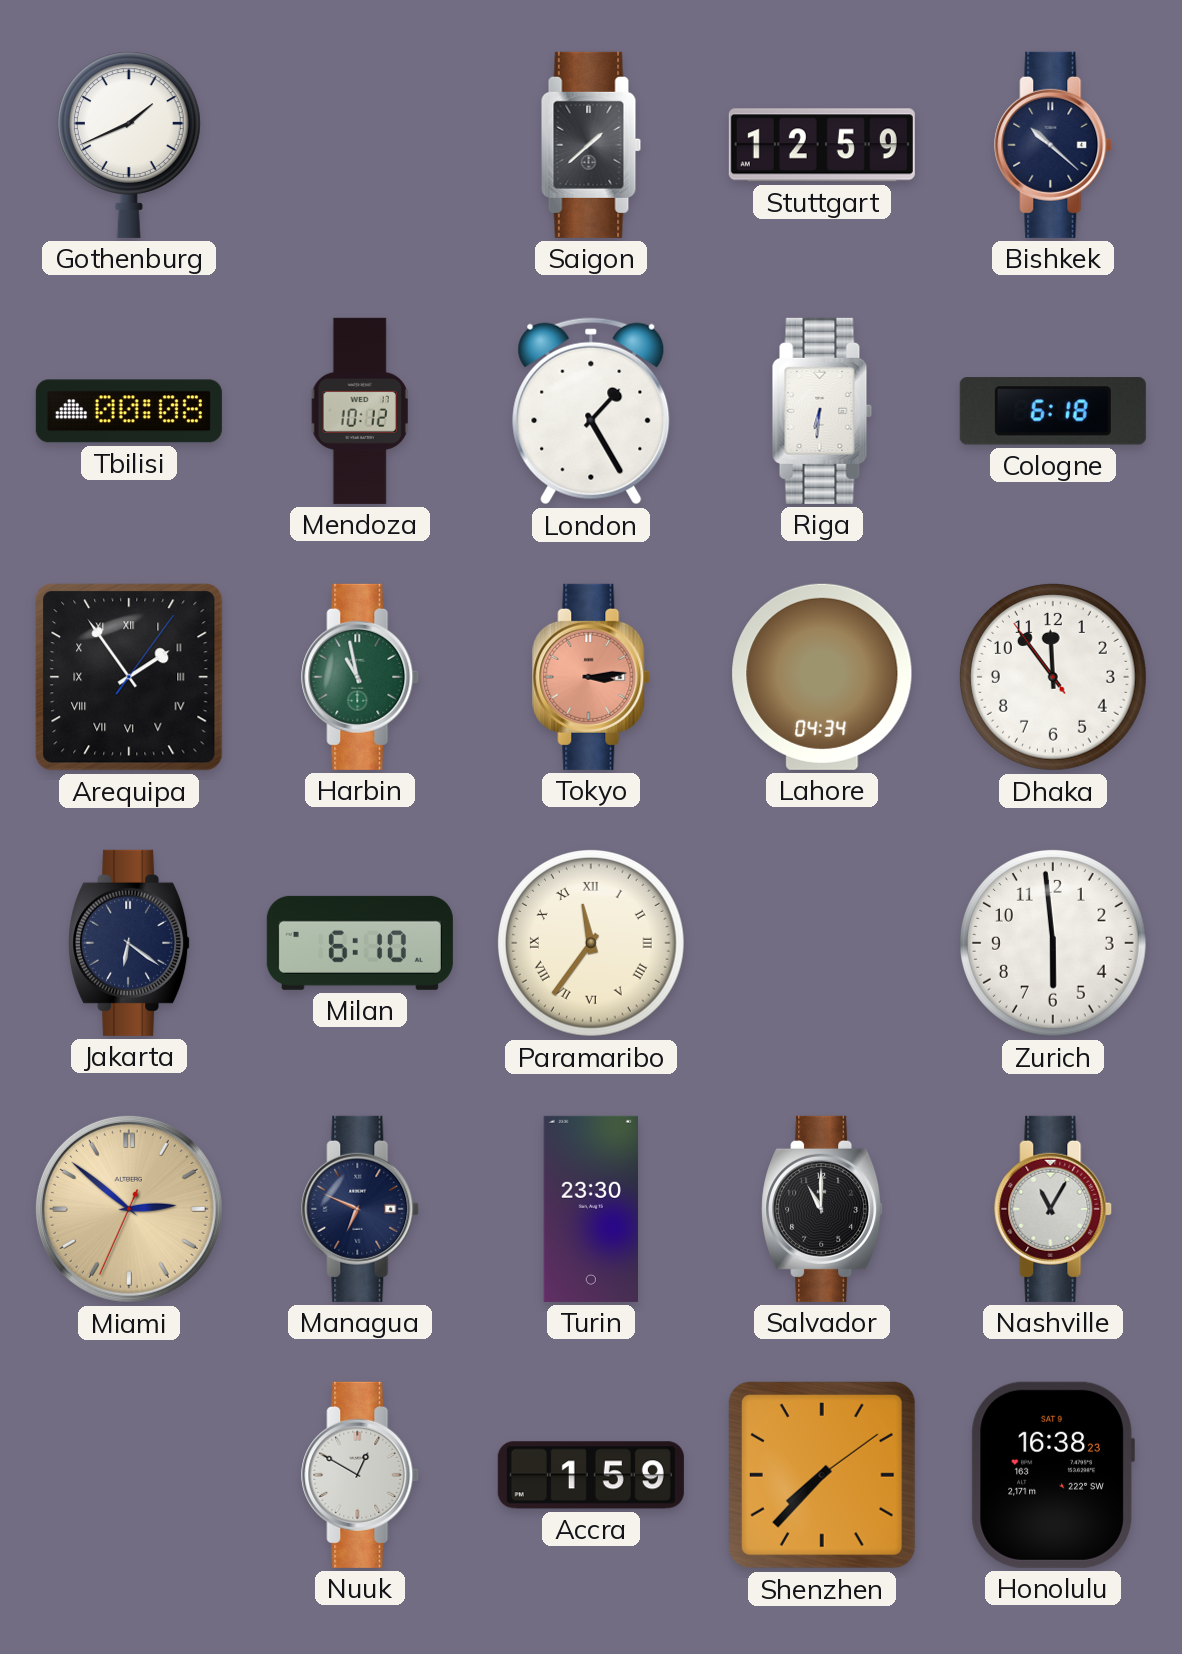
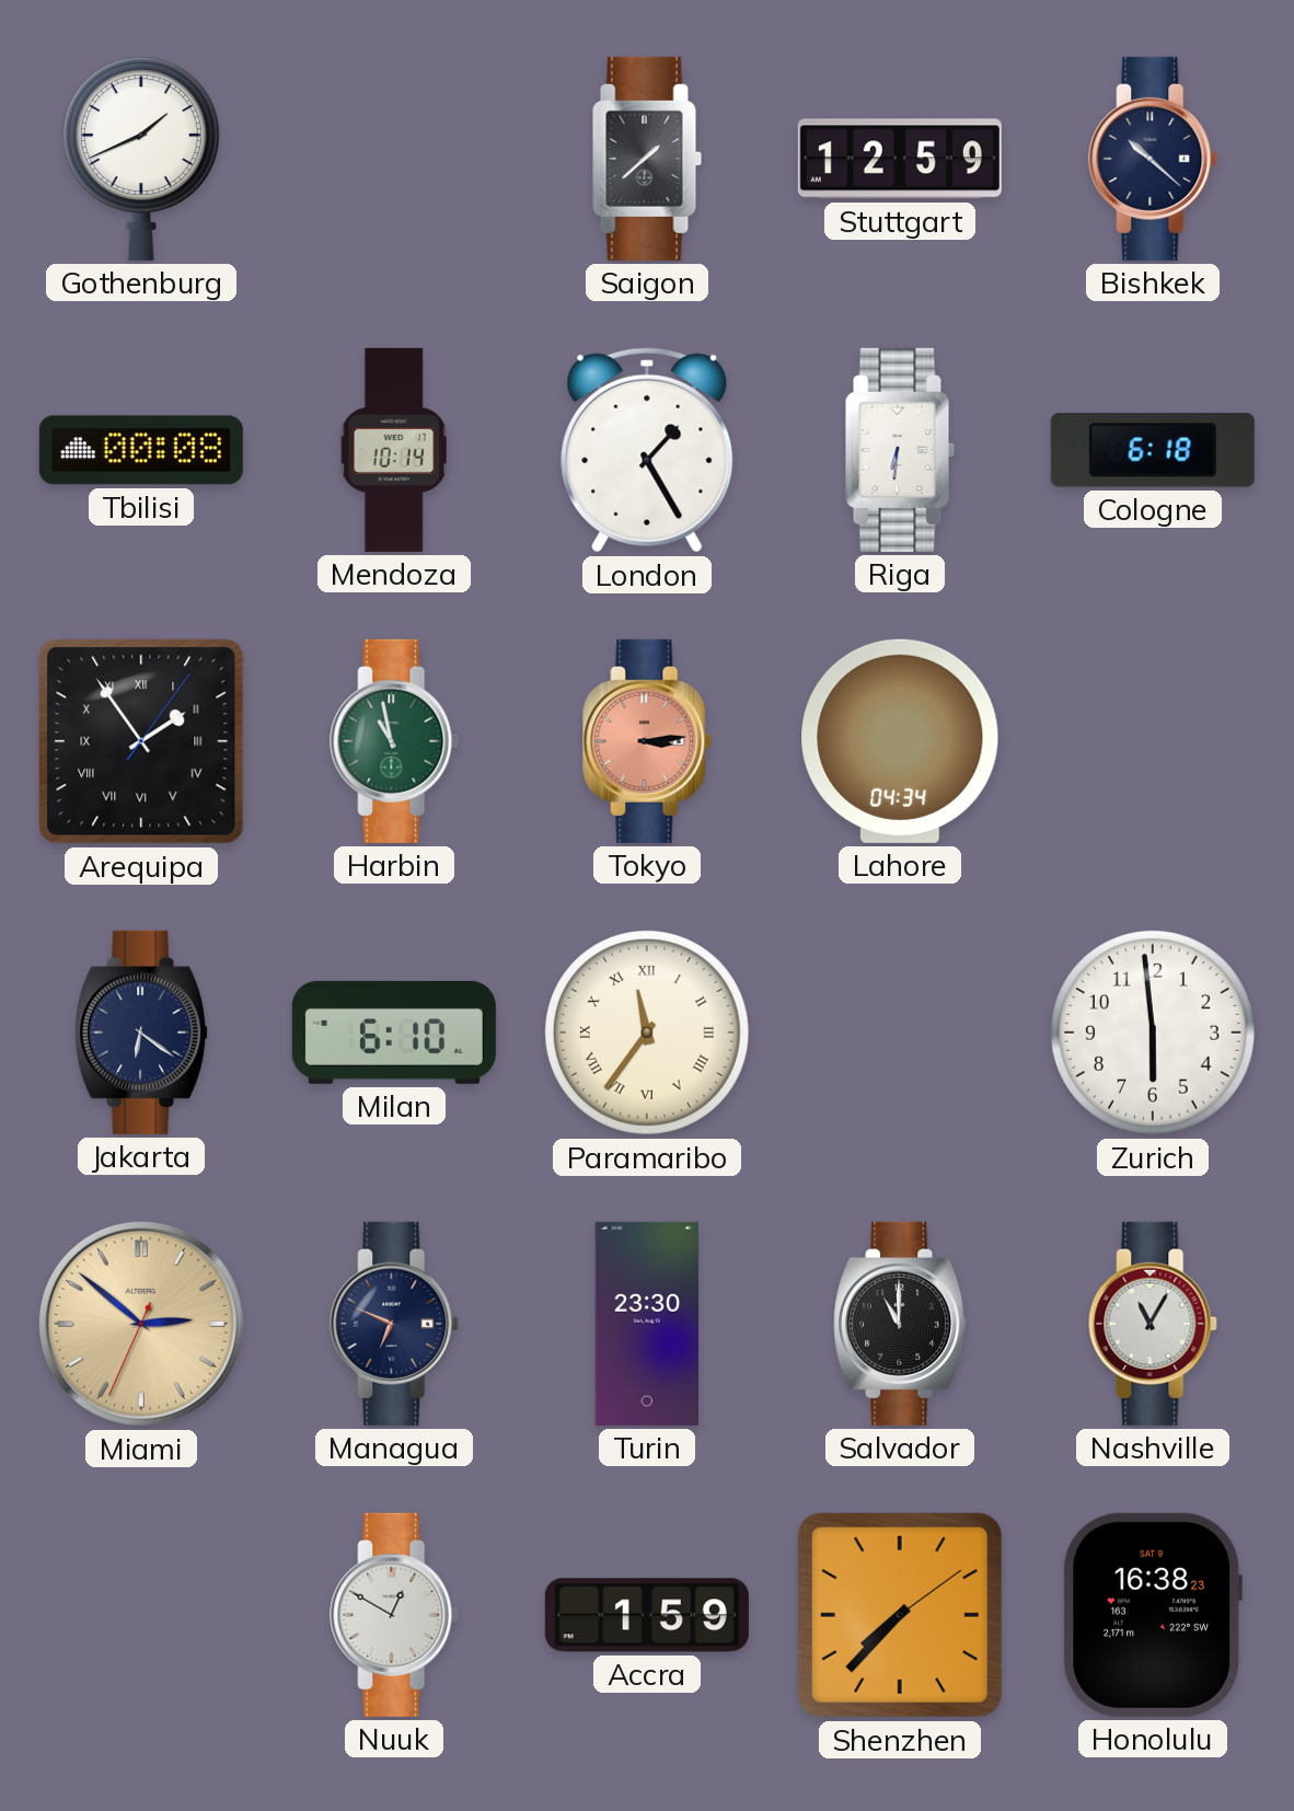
Mendoza: 10:12 -> 10:14 (394, 450)
Dhaka: 11:53 -> none (1053, 677)
